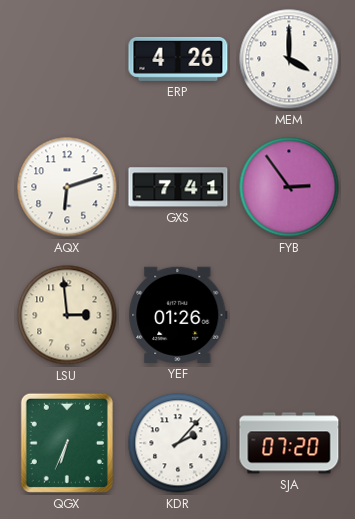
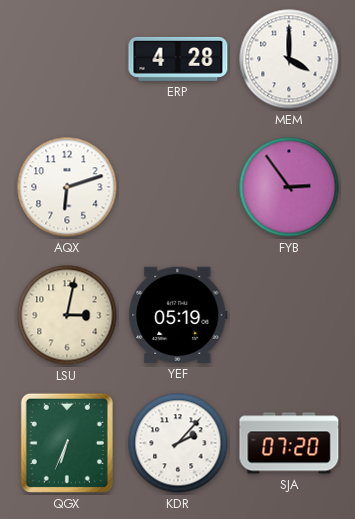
ERP: 4:26 -> 4:28 (178, 59)
GXS: 7:41 -> none (178, 187)
LSU: 2:59 -> 3:02 (67, 315)
YEF: 01:26 -> 05:19 (178, 315)
